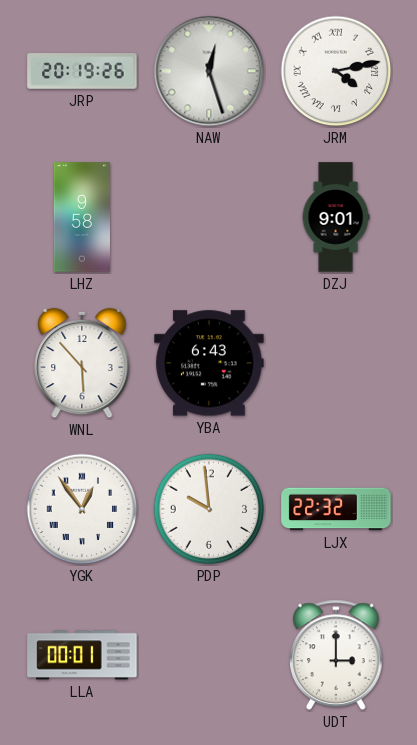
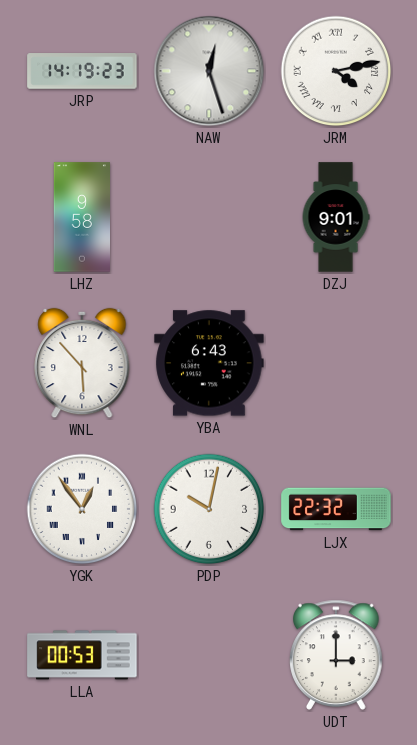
JRP: 20:19 -> 14:19 (82, 71)
PDP: 9:59 -> 10:02 (209, 509)
LLA: 00:01 -> 00:53 (82, 655)
